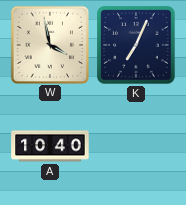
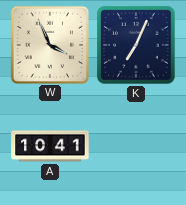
W: 3:58 -> 3:56 (49, 44)
A: 10:40 -> 10:41 (50, 146)
